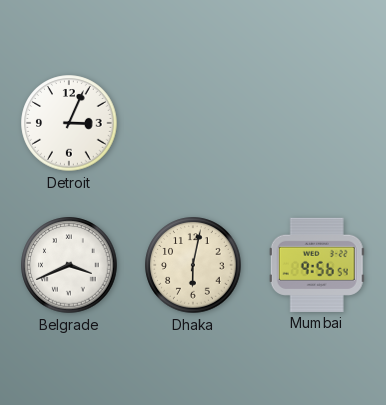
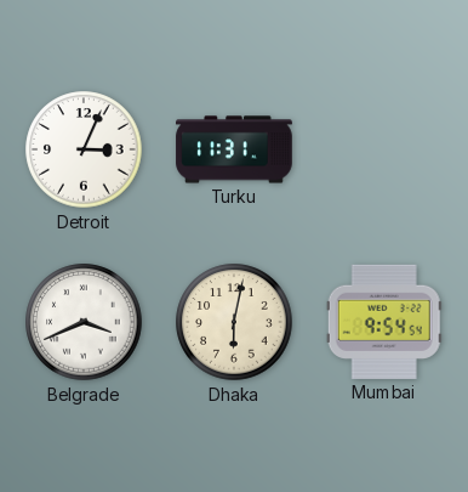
Turku: none -> 11:31 (234, 149)
Mumbai: 9:56 -> 9:54 (384, 322)
